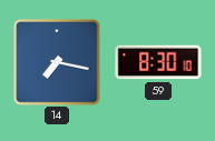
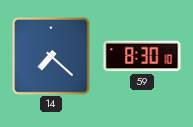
14: 7:17 -> 7:22 (51, 56)
